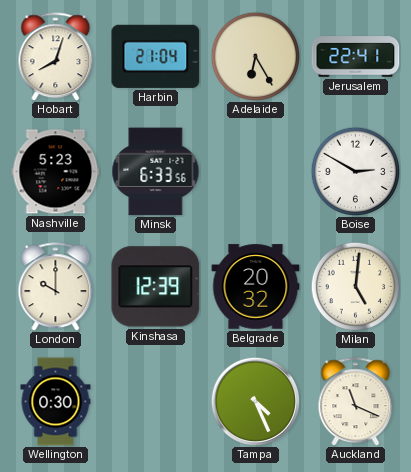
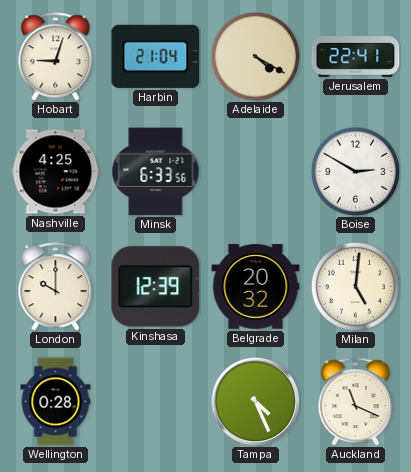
Hobart: 8:03 -> 9:03 (56, 57)
Adelaide: 6:25 -> 4:20 (255, 56)
Nashville: 5:23 -> 4:25 (56, 172)
Wellington: 0:30 -> 0:28 (56, 402)
